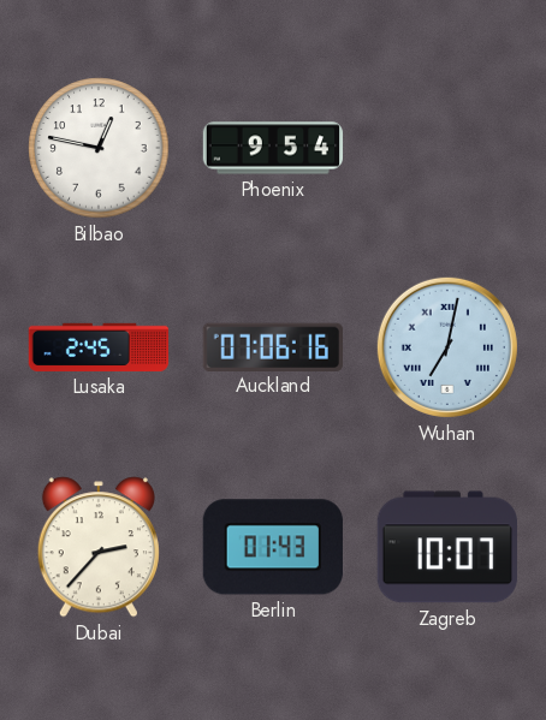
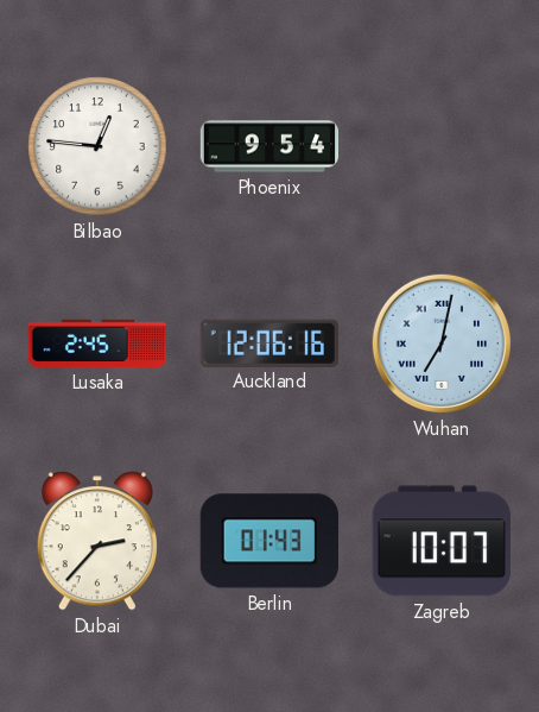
Bilbao: 12:47 -> 12:46 (97, 146)
Auckland: 07:06 -> 12:06 (269, 342)
